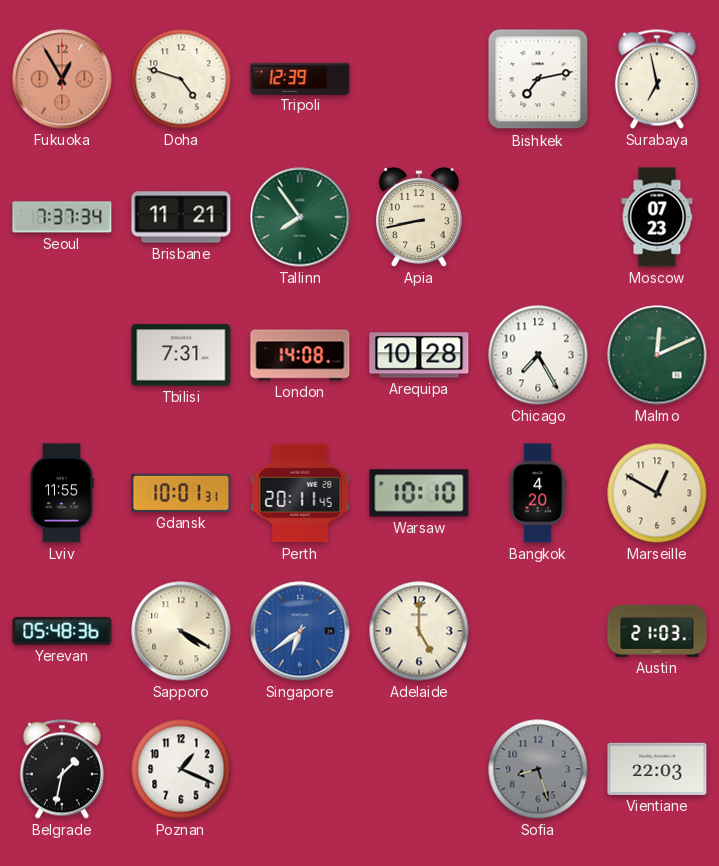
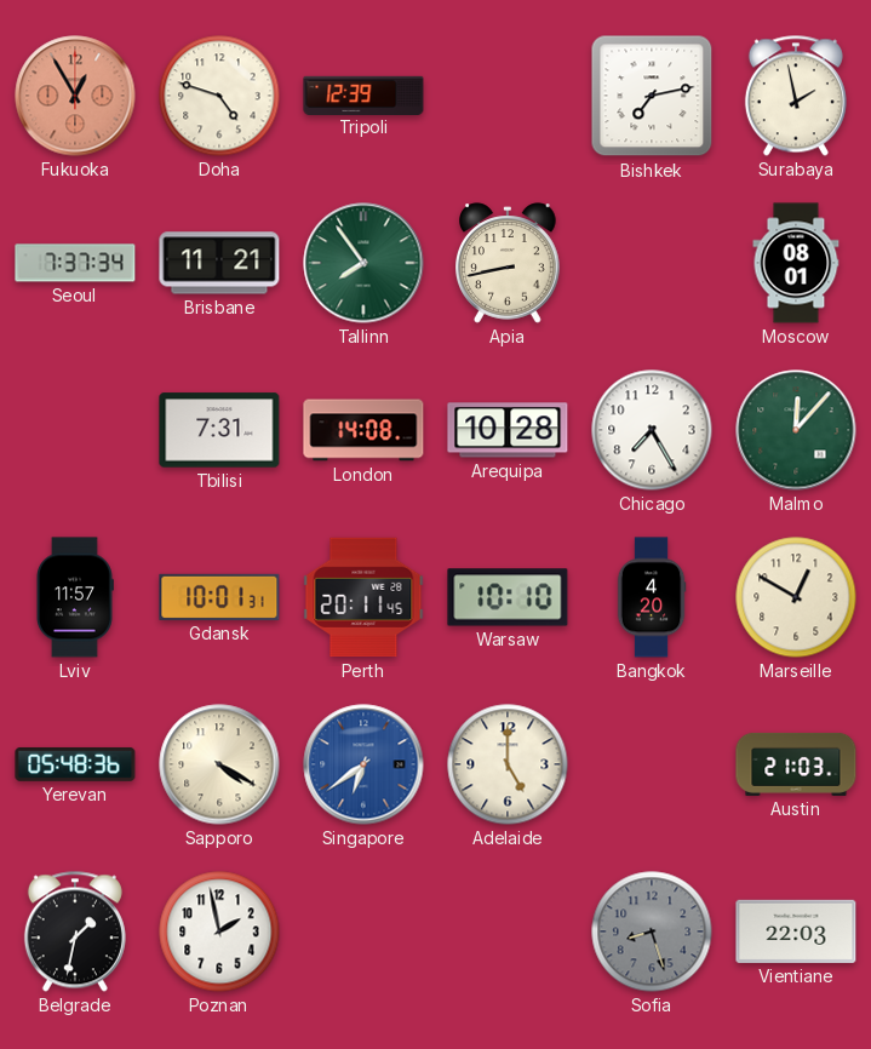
Surabaya: 6:58 -> 1:58 (796, 96)
Moscow: 07:23 -> 08:01 (796, 263)
Malmo: 12:11 -> 12:07 (796, 430)
Lviv: 11:55 -> 11:57 (74, 597)
Poznan: 1:19 -> 1:58 (219, 932)
